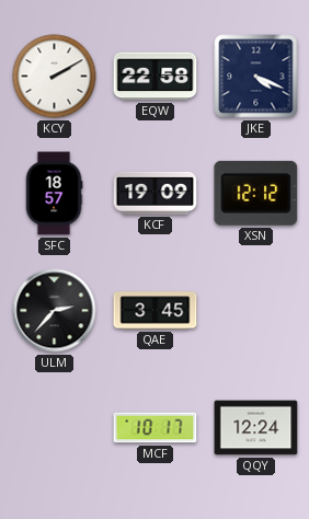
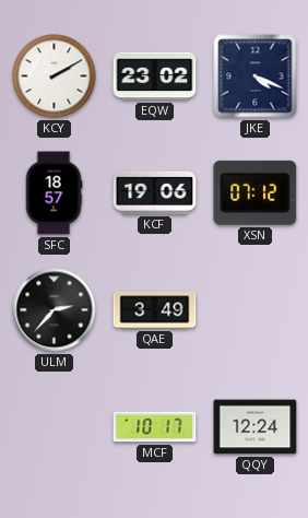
EQW: 22:58 -> 23:02 (155, 76)
KCF: 19:09 -> 19:06 (155, 192)
XSN: 12:12 -> 07:12 (256, 192)
QAE: 3:45 -> 3:49 (155, 310)
